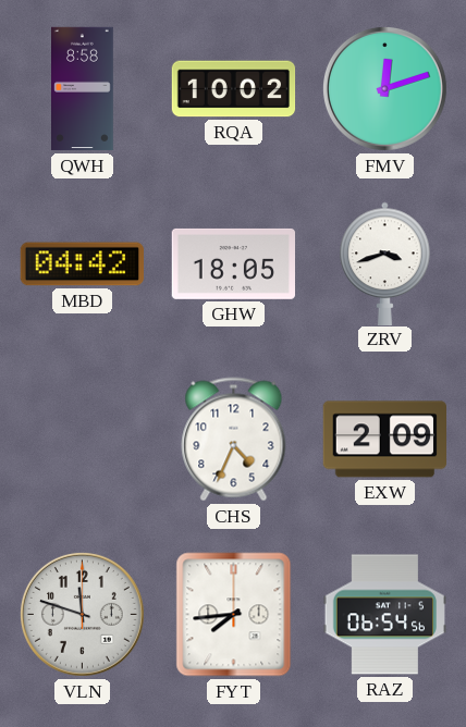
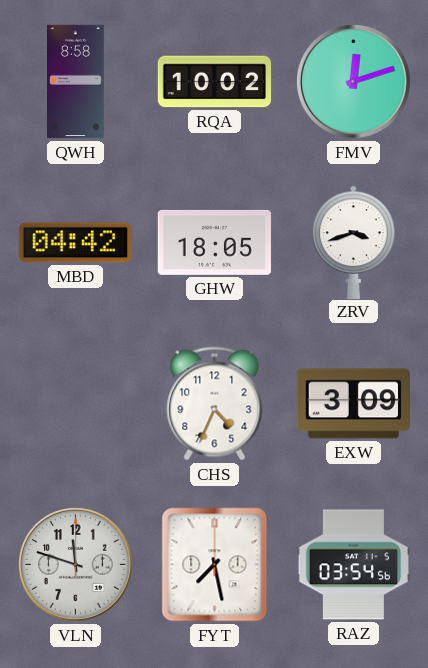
EXW: 2:09 -> 3:09 (353, 404)
FYT: 7:44 -> 7:28 (215, 565)
RAZ: 06:54 -> 03:54 (353, 565)
